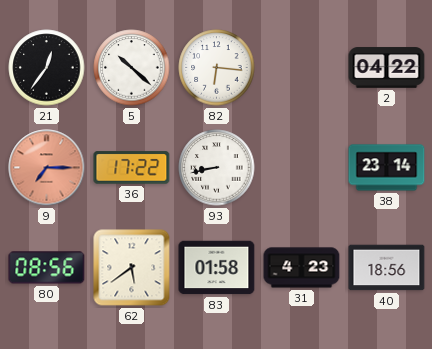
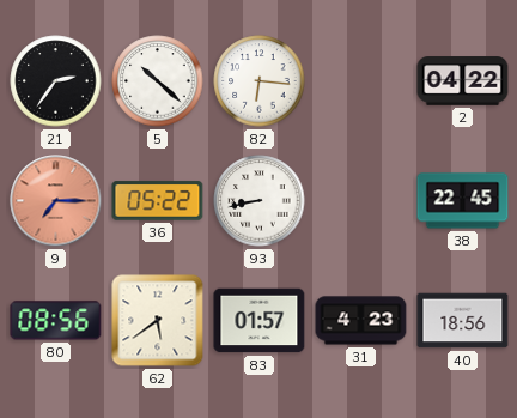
21: 12:36 -> 2:36 (56, 81)
36: 17:22 -> 05:22 (158, 201)
38: 23:14 -> 22:45 (463, 201)
83: 01:58 -> 01:57 (260, 321)
